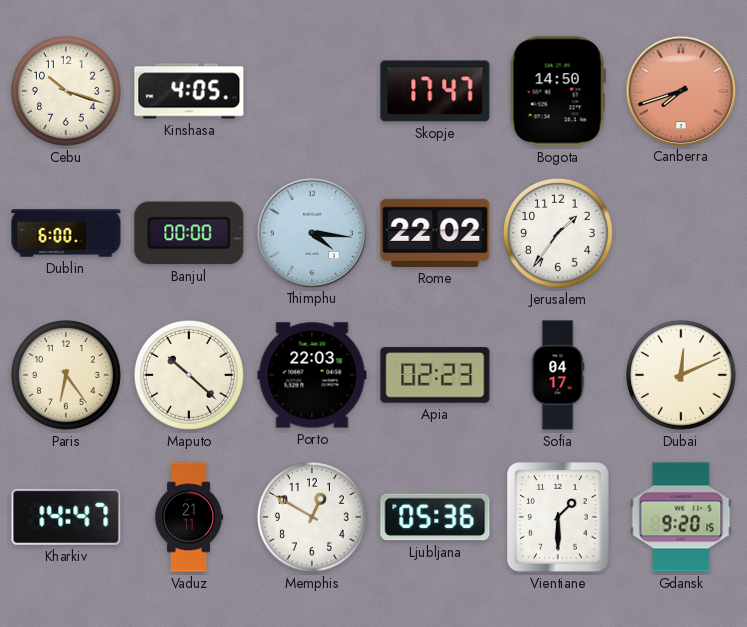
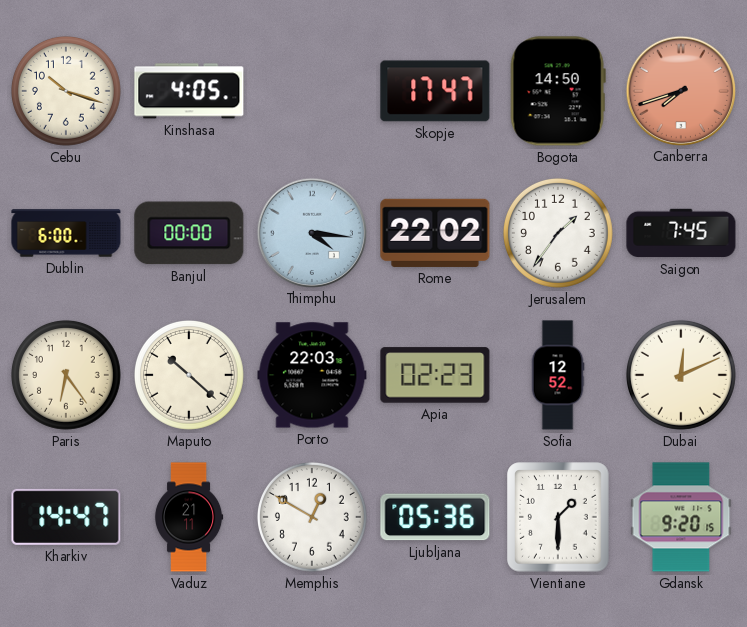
Saigon: none -> 7:45 (681, 233)
Sofia: 04:17 -> 12:52 (558, 375)
